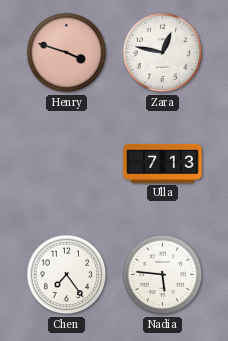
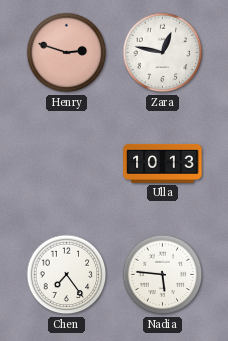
Henry: 3:48 -> 2:48 (67, 53)
Ulla: 7:13 -> 10:13 (163, 163)
